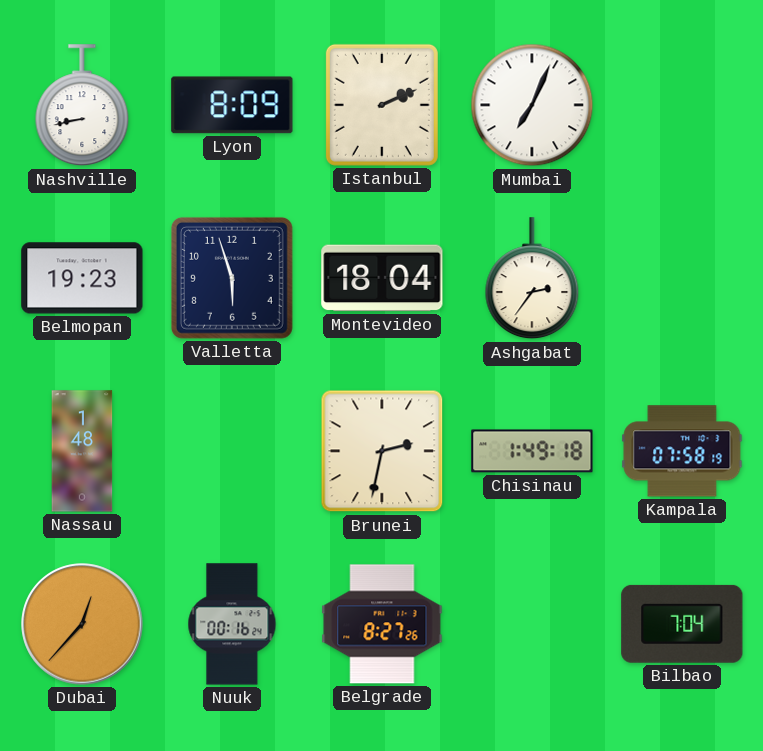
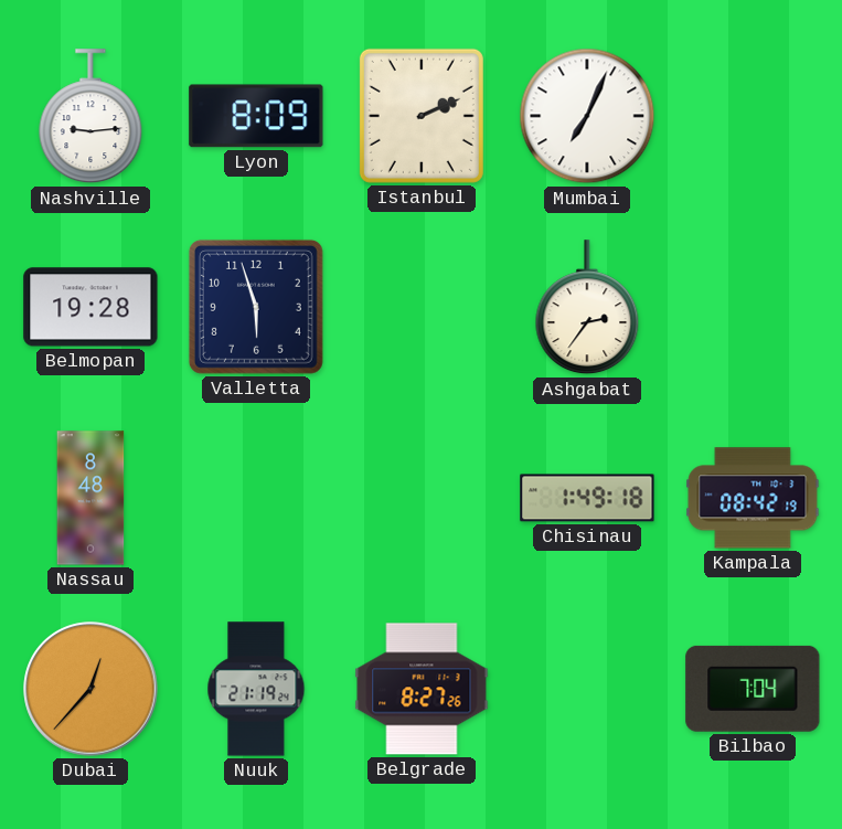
Nashville: 8:43 -> 9:14 (90, 117)
Belmopan: 19:23 -> 19:28 (90, 307)
Montevideo: 18:04 -> none (382, 278)
Nassau: 1:48 -> 8:48 (90, 498)
Brunei: 2:32 -> none (382, 451)
Kampala: 07:58 -> 08:42 (753, 498)
Nuuk: 00:16 -> 21:19 (256, 689)
